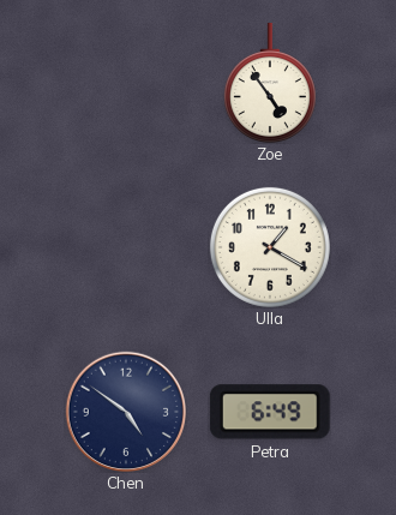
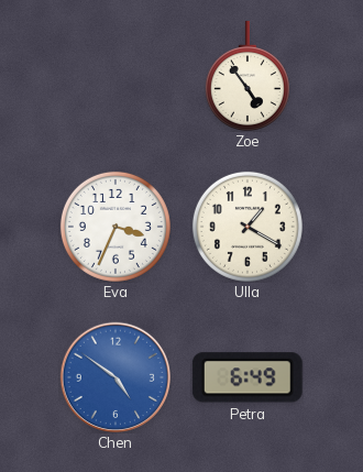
Eva: none -> 3:34 (116, 227)
Chen dial: navy -> blue (114, 376)
